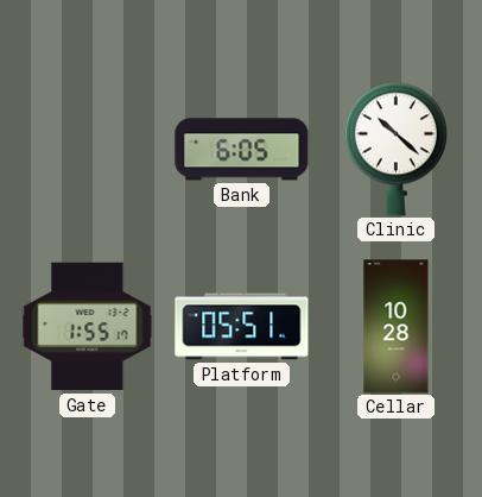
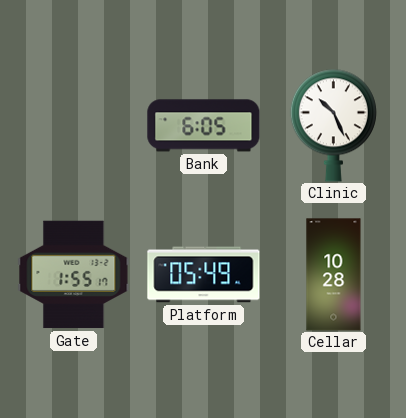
Clinic: 10:22 -> 10:26 (333, 125)
Platform: 05:51 -> 05:49 (204, 275)
